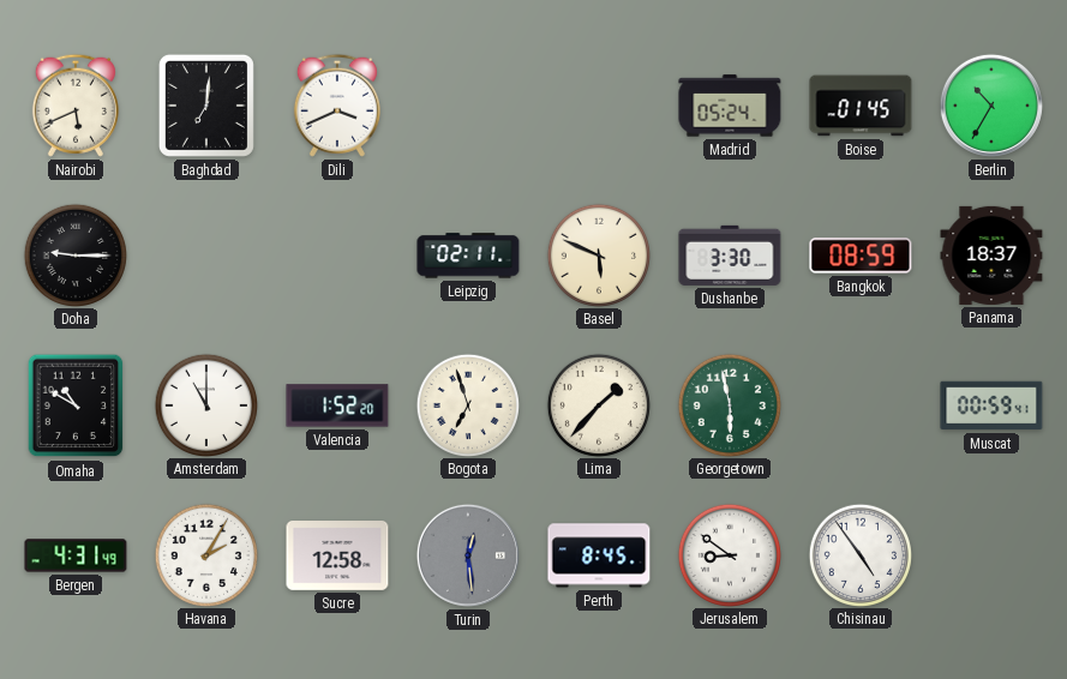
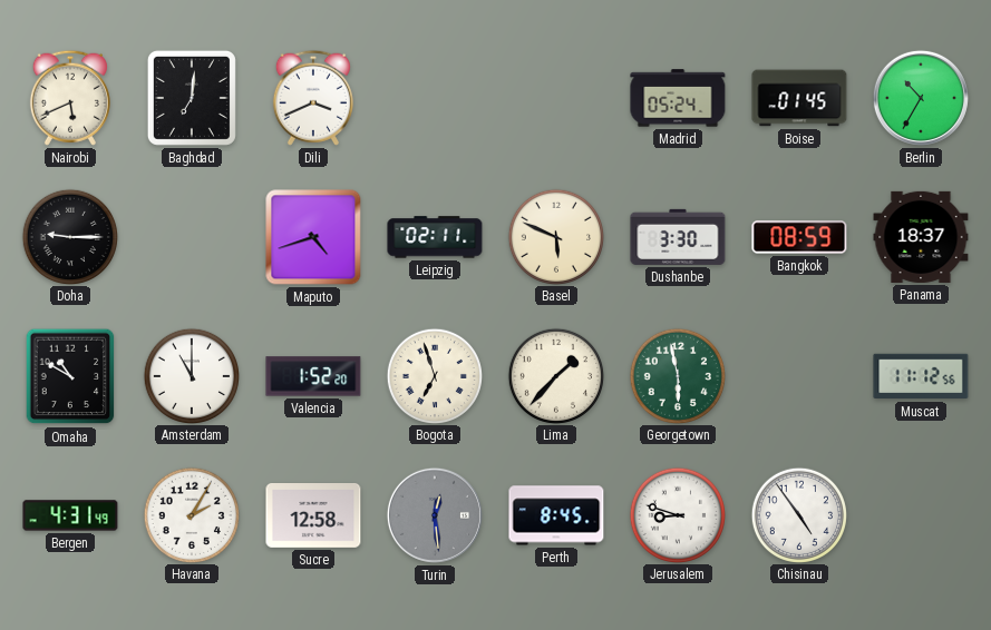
Maputo: none -> 4:42 (313, 237)
Muscat: 00:59 -> 11:12 (921, 376)
Jerusalem: 8:51 -> 8:48 (677, 514)
